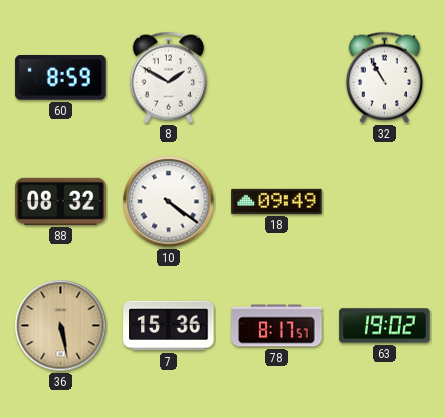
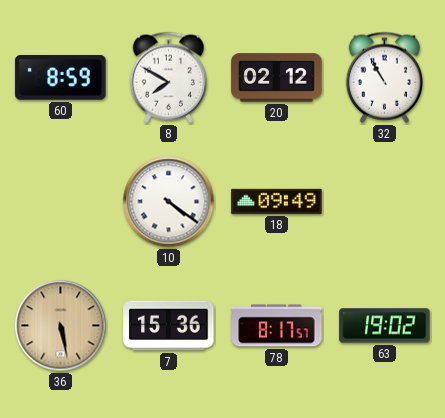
8: 1:50 -> 7:50 (168, 77)
20: none -> 02:12 (277, 78)
88: 08:32 -> none (61, 201)
